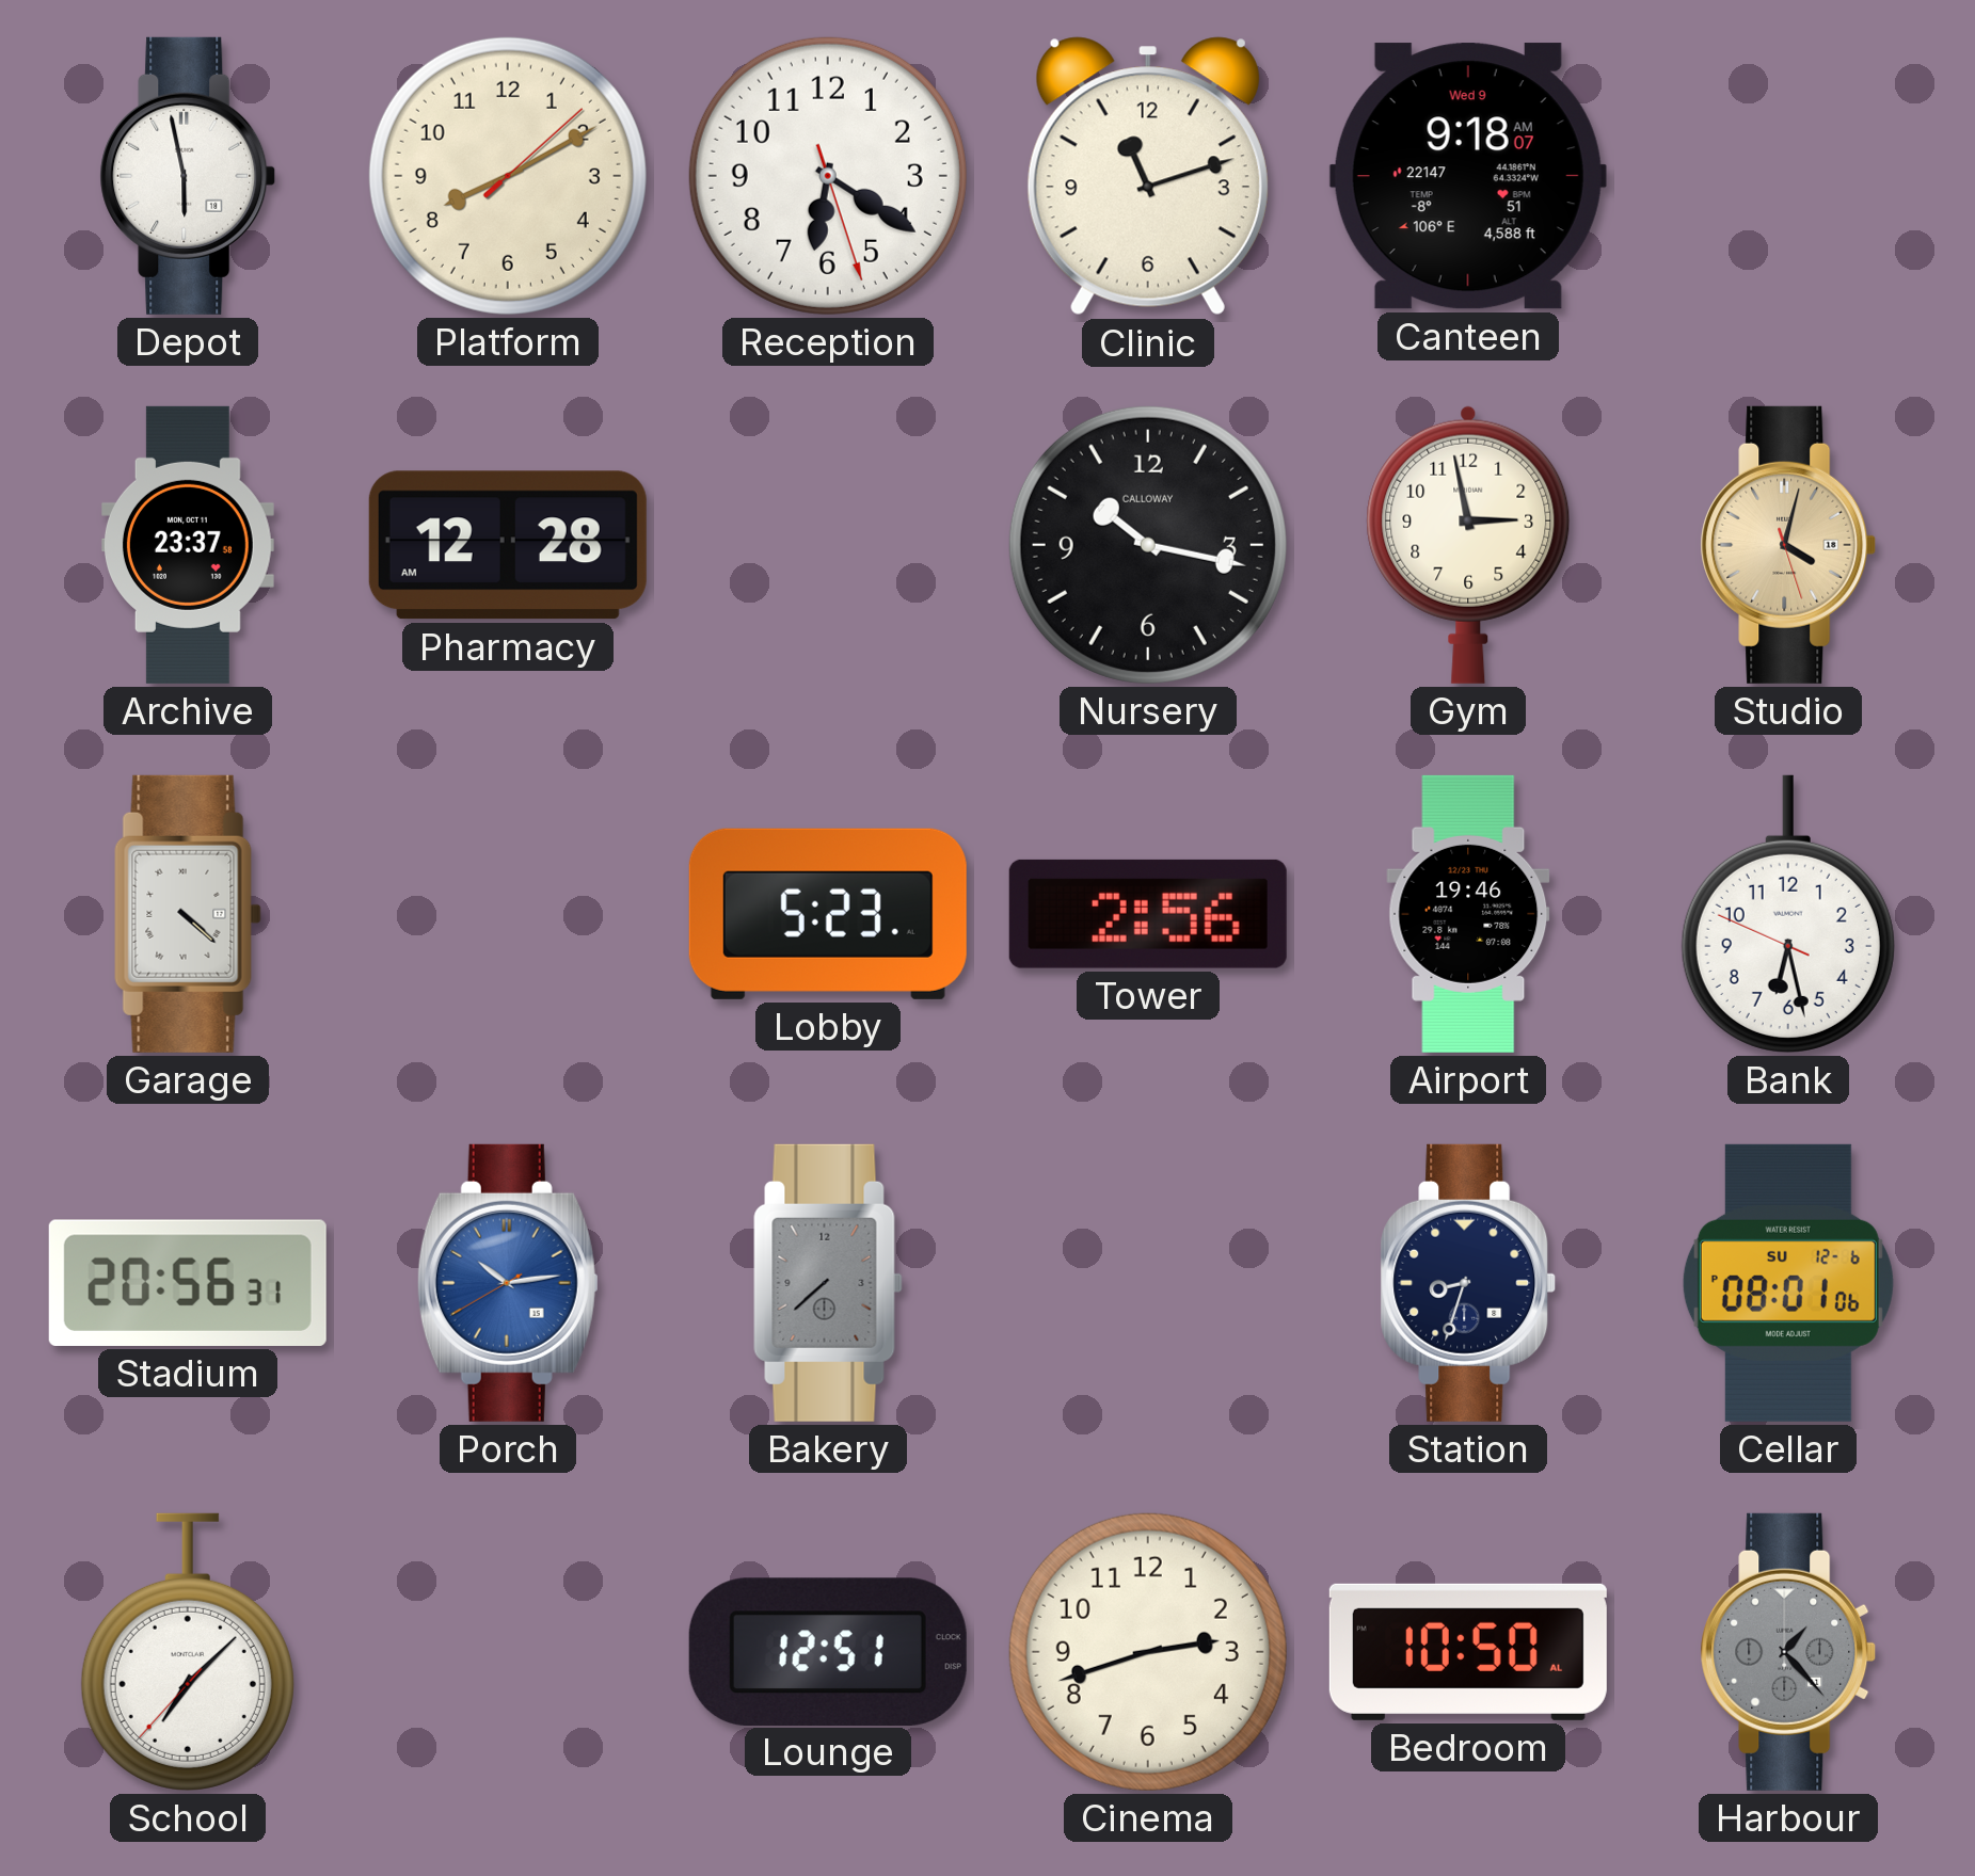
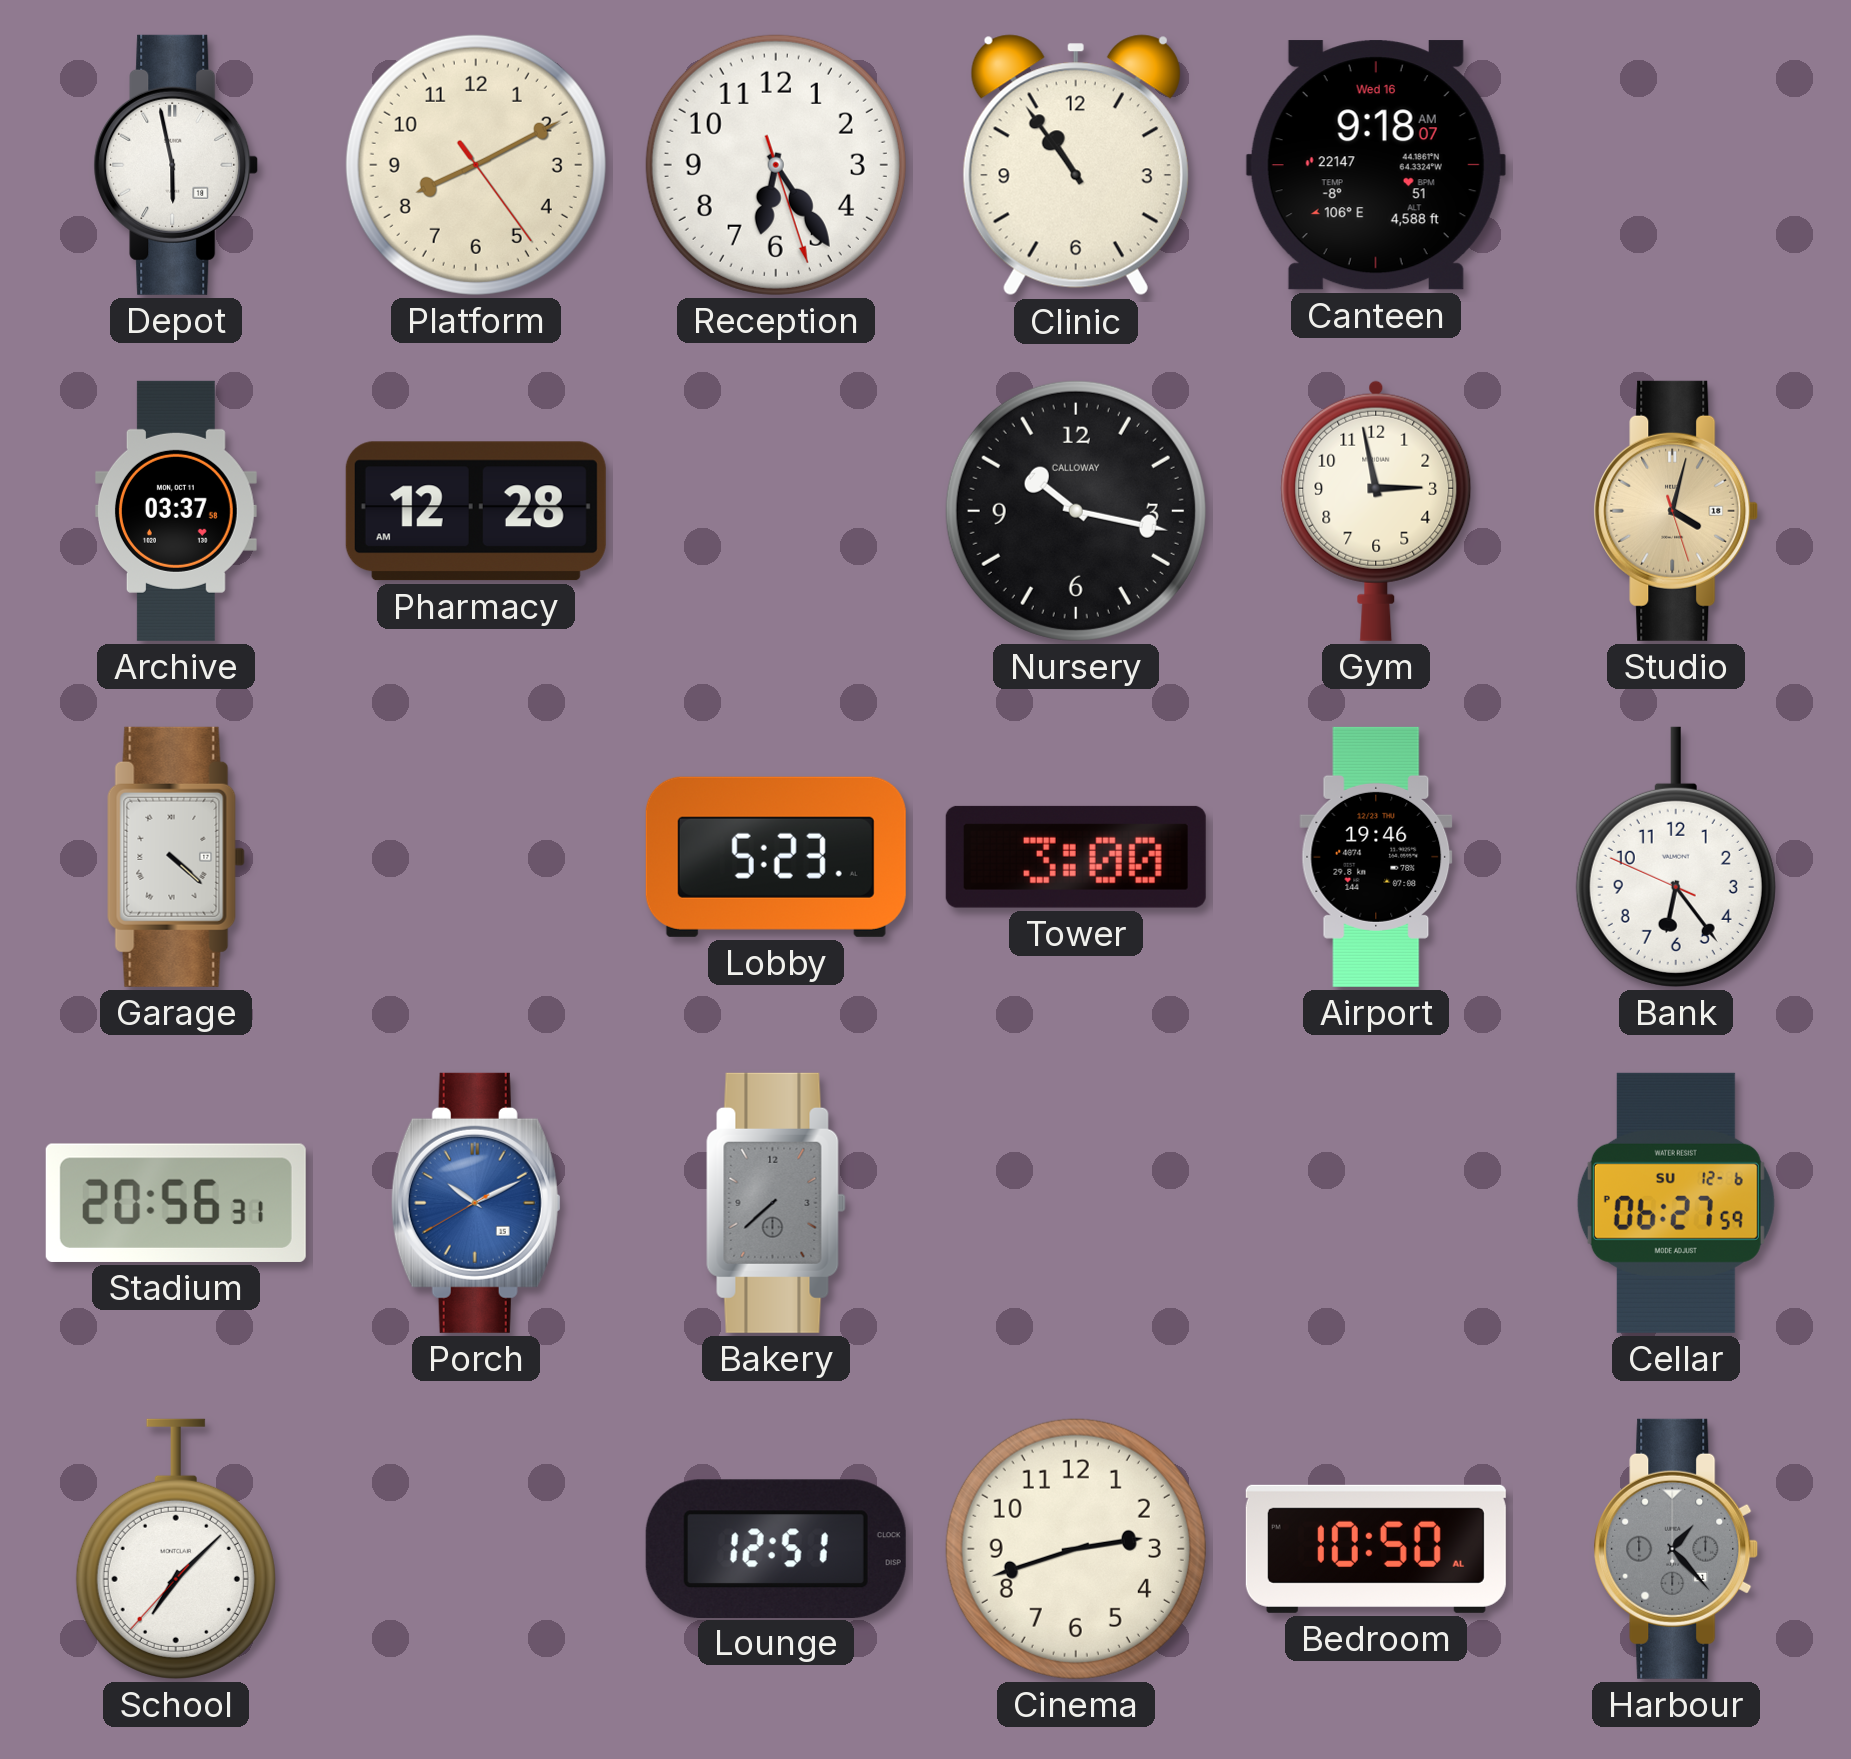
Platform: 8:10:08 -> 8:10:24 (476, 165)
Reception: 6:20 -> 6:24 (776, 165)
Clinic: 11:12 -> 10:54 (1076, 165)
Canteen date: Wed 9 -> Wed 16 (1376, 165)
Archive: 23:37 -> 03:37 (176, 511)
Tower: 2:56 -> 3:00 (1076, 857)
Bank: 6:27 -> 6:23 (1676, 857)
Porch: 10:13 -> 10:10 (476, 1203)
Station: 8:33 -> none (1468, 1283)
Cellar: 08:01 -> 06:27 (1676, 1203)
